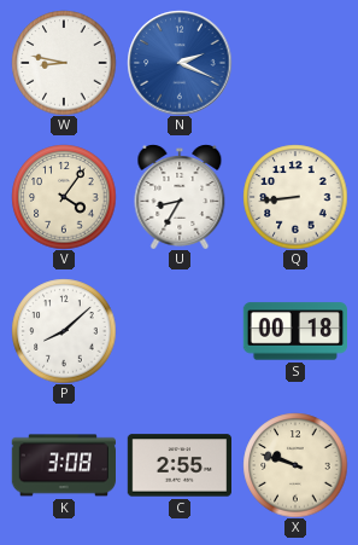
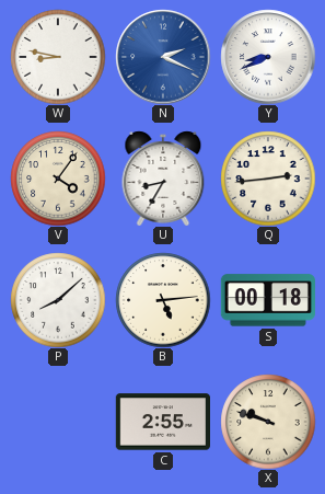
Y: none -> 8:41 (268, 57)
Q: 8:44 -> 2:44 (268, 179)
B: none -> 5:14 (163, 300)
K: 3:08 -> none (63, 465)
